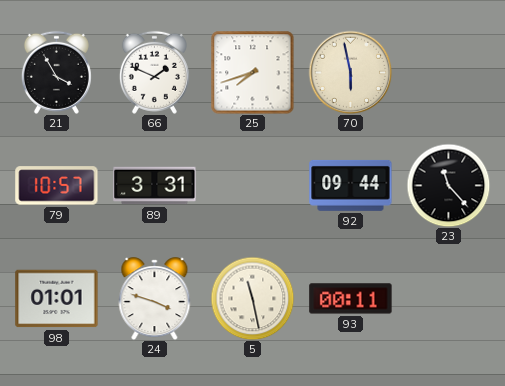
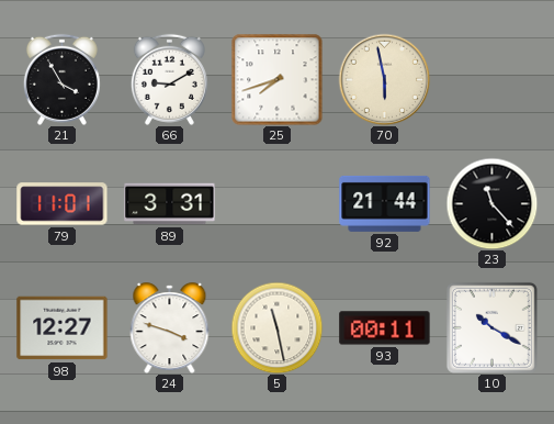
66: 1:49 -> 9:10 (169, 79)
79: 10:57 -> 11:01 (63, 204)
92: 09:44 -> 21:44 (385, 203)
98: 01:01 -> 12:27 (63, 328)
10: none -> 10:20 (491, 327)
